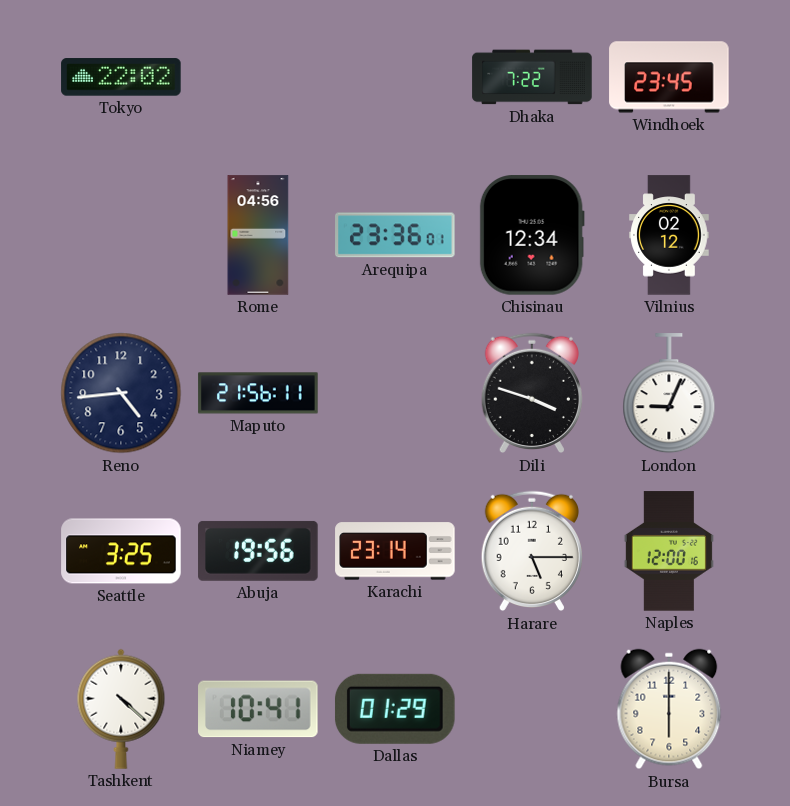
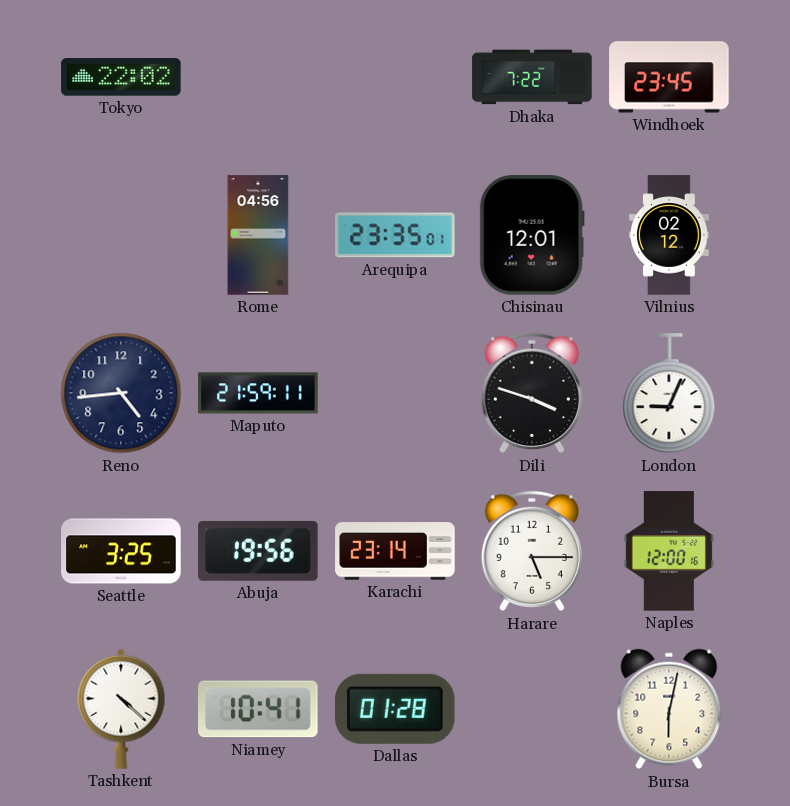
Arequipa: 23:36 -> 23:35 (395, 235)
Chisinau: 12:34 -> 12:01 (532, 235)
Maputo: 21:56 -> 21:59 (258, 393)
Dallas: 01:29 -> 01:28 (395, 709)
Bursa: 6:00 -> 6:02 (669, 709)
